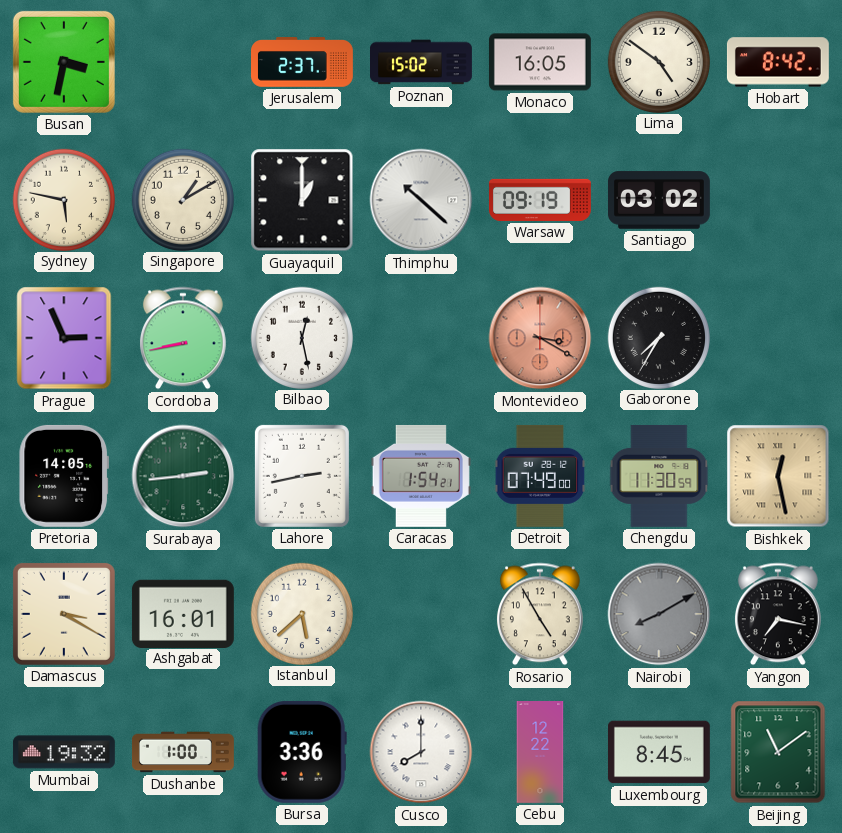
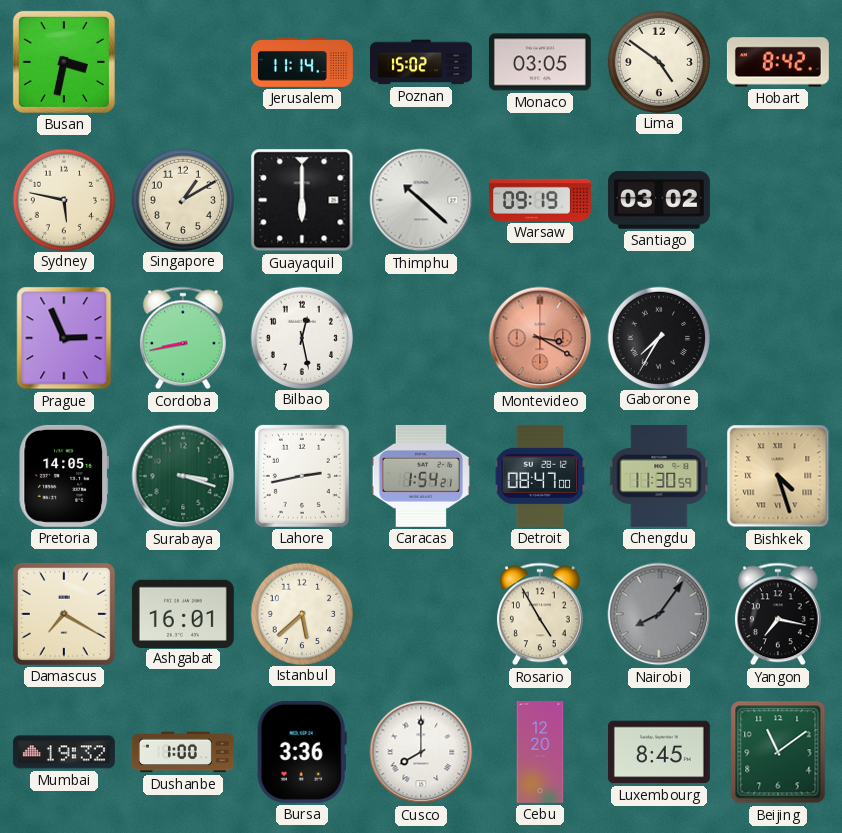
Jerusalem: 2:37 -> 11:14 (303, 62)
Monaco: 16:05 -> 03:05 (540, 62)
Guayaquil: 1:00 -> 6:00 (302, 200)
Surabaya: 2:44 -> 3:18 (183, 476)
Detroit: 07:49 -> 08:47 (540, 476)
Bishkek: 12:28 -> 4:27 (778, 476)
Damascus: 3:20 -> 7:20 (64, 614)
Nairobi: 8:10 -> 8:06 (659, 614)
Cebu: 12:22 -> 12:20 (540, 753)
